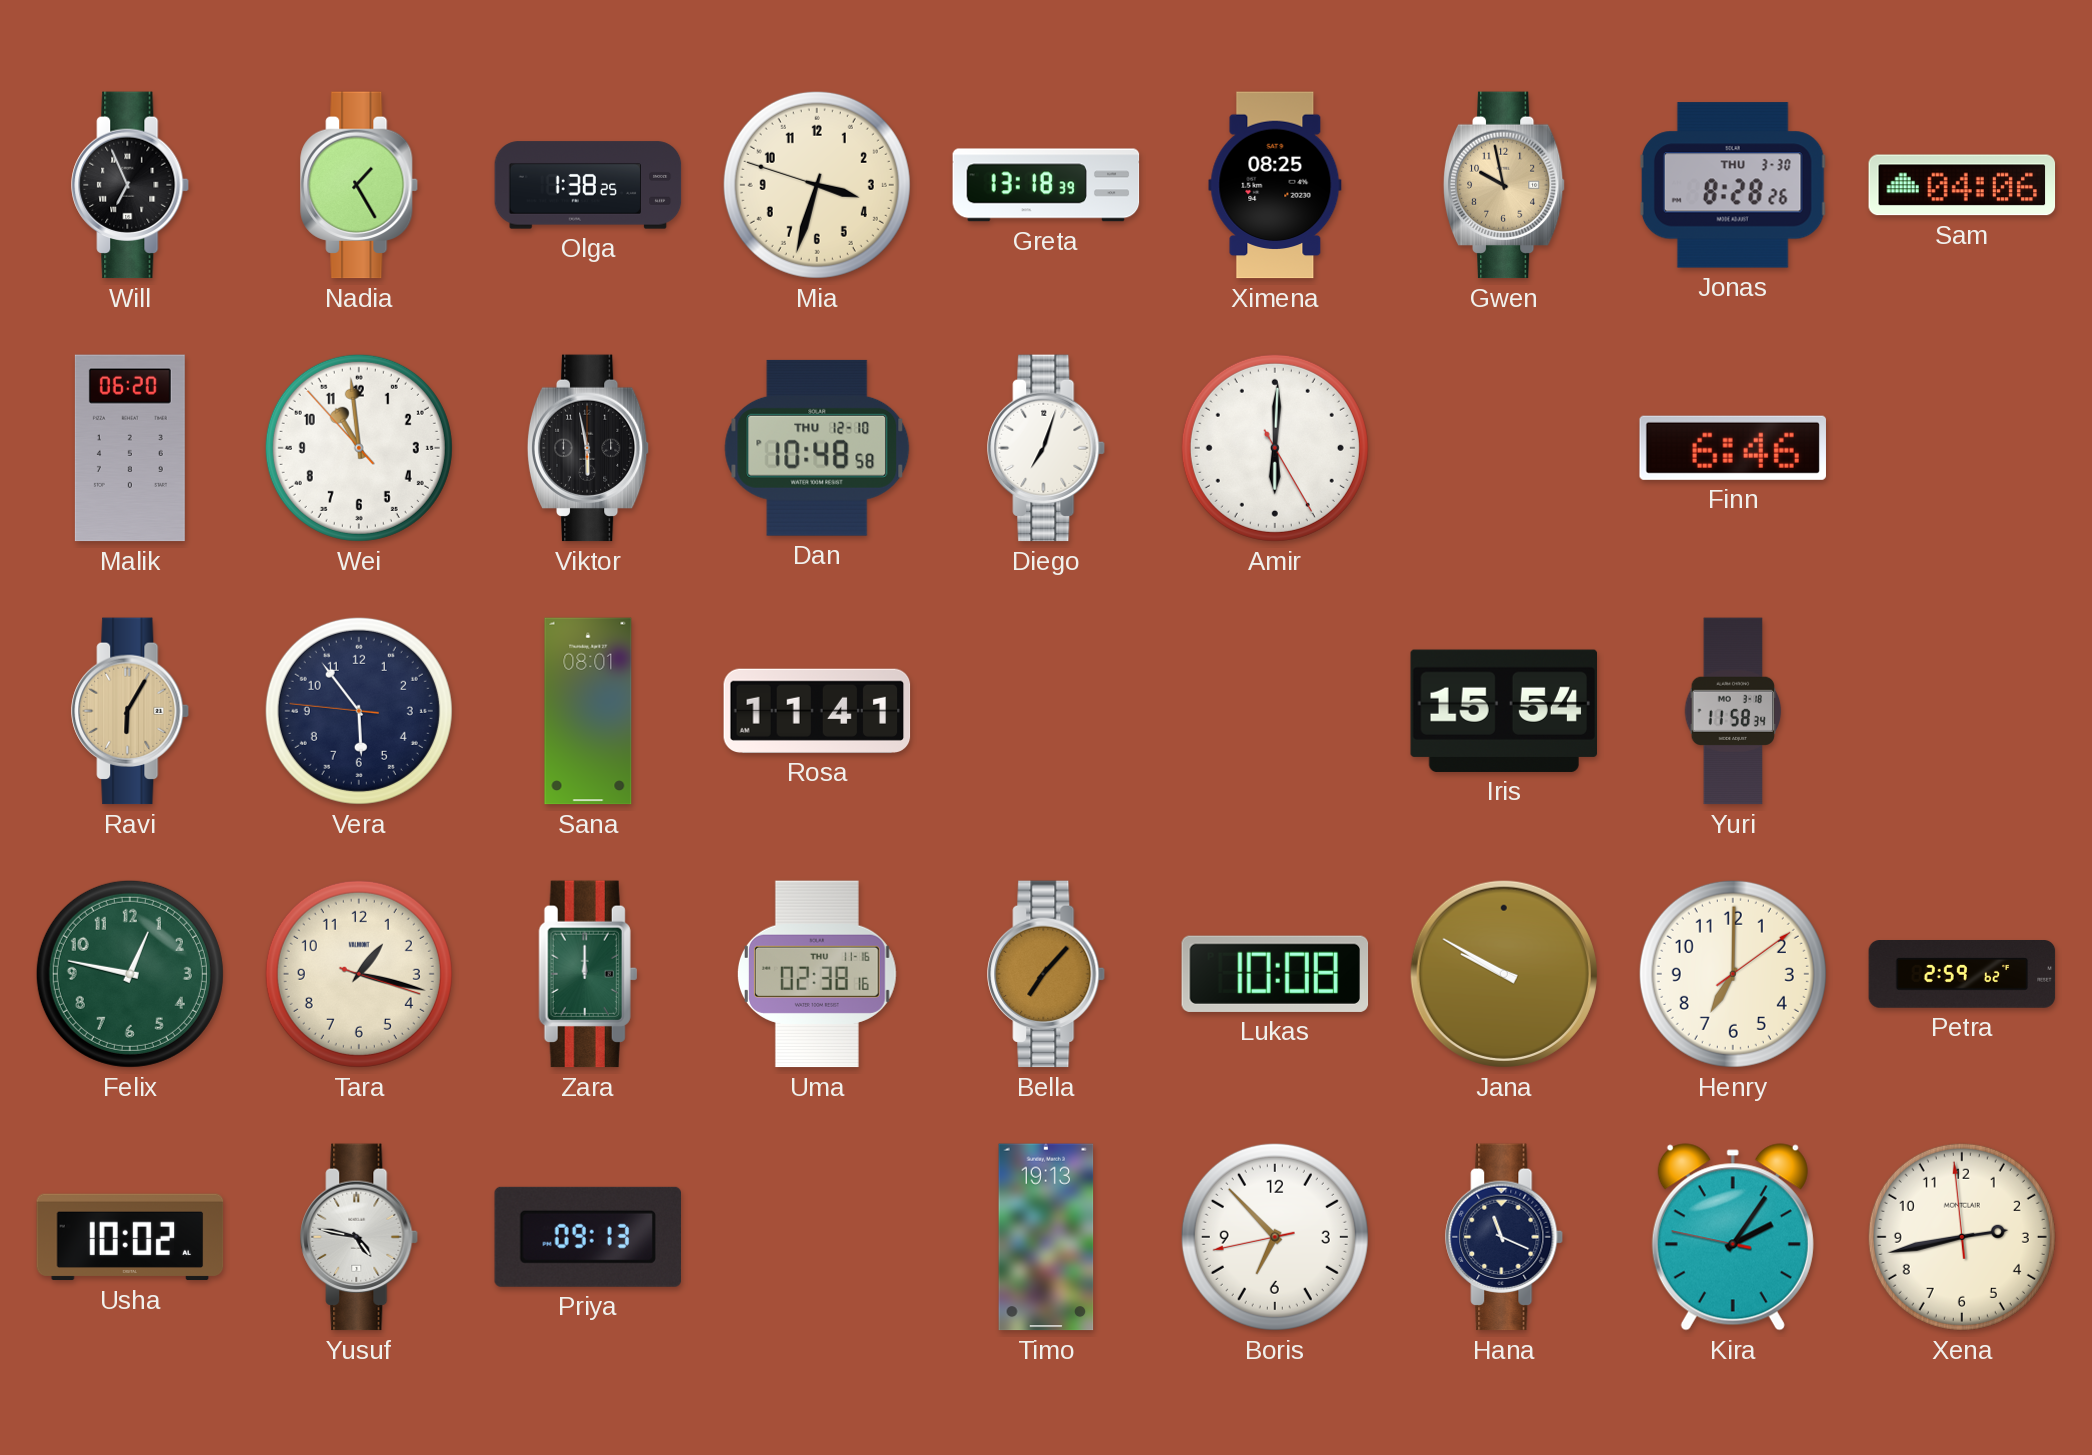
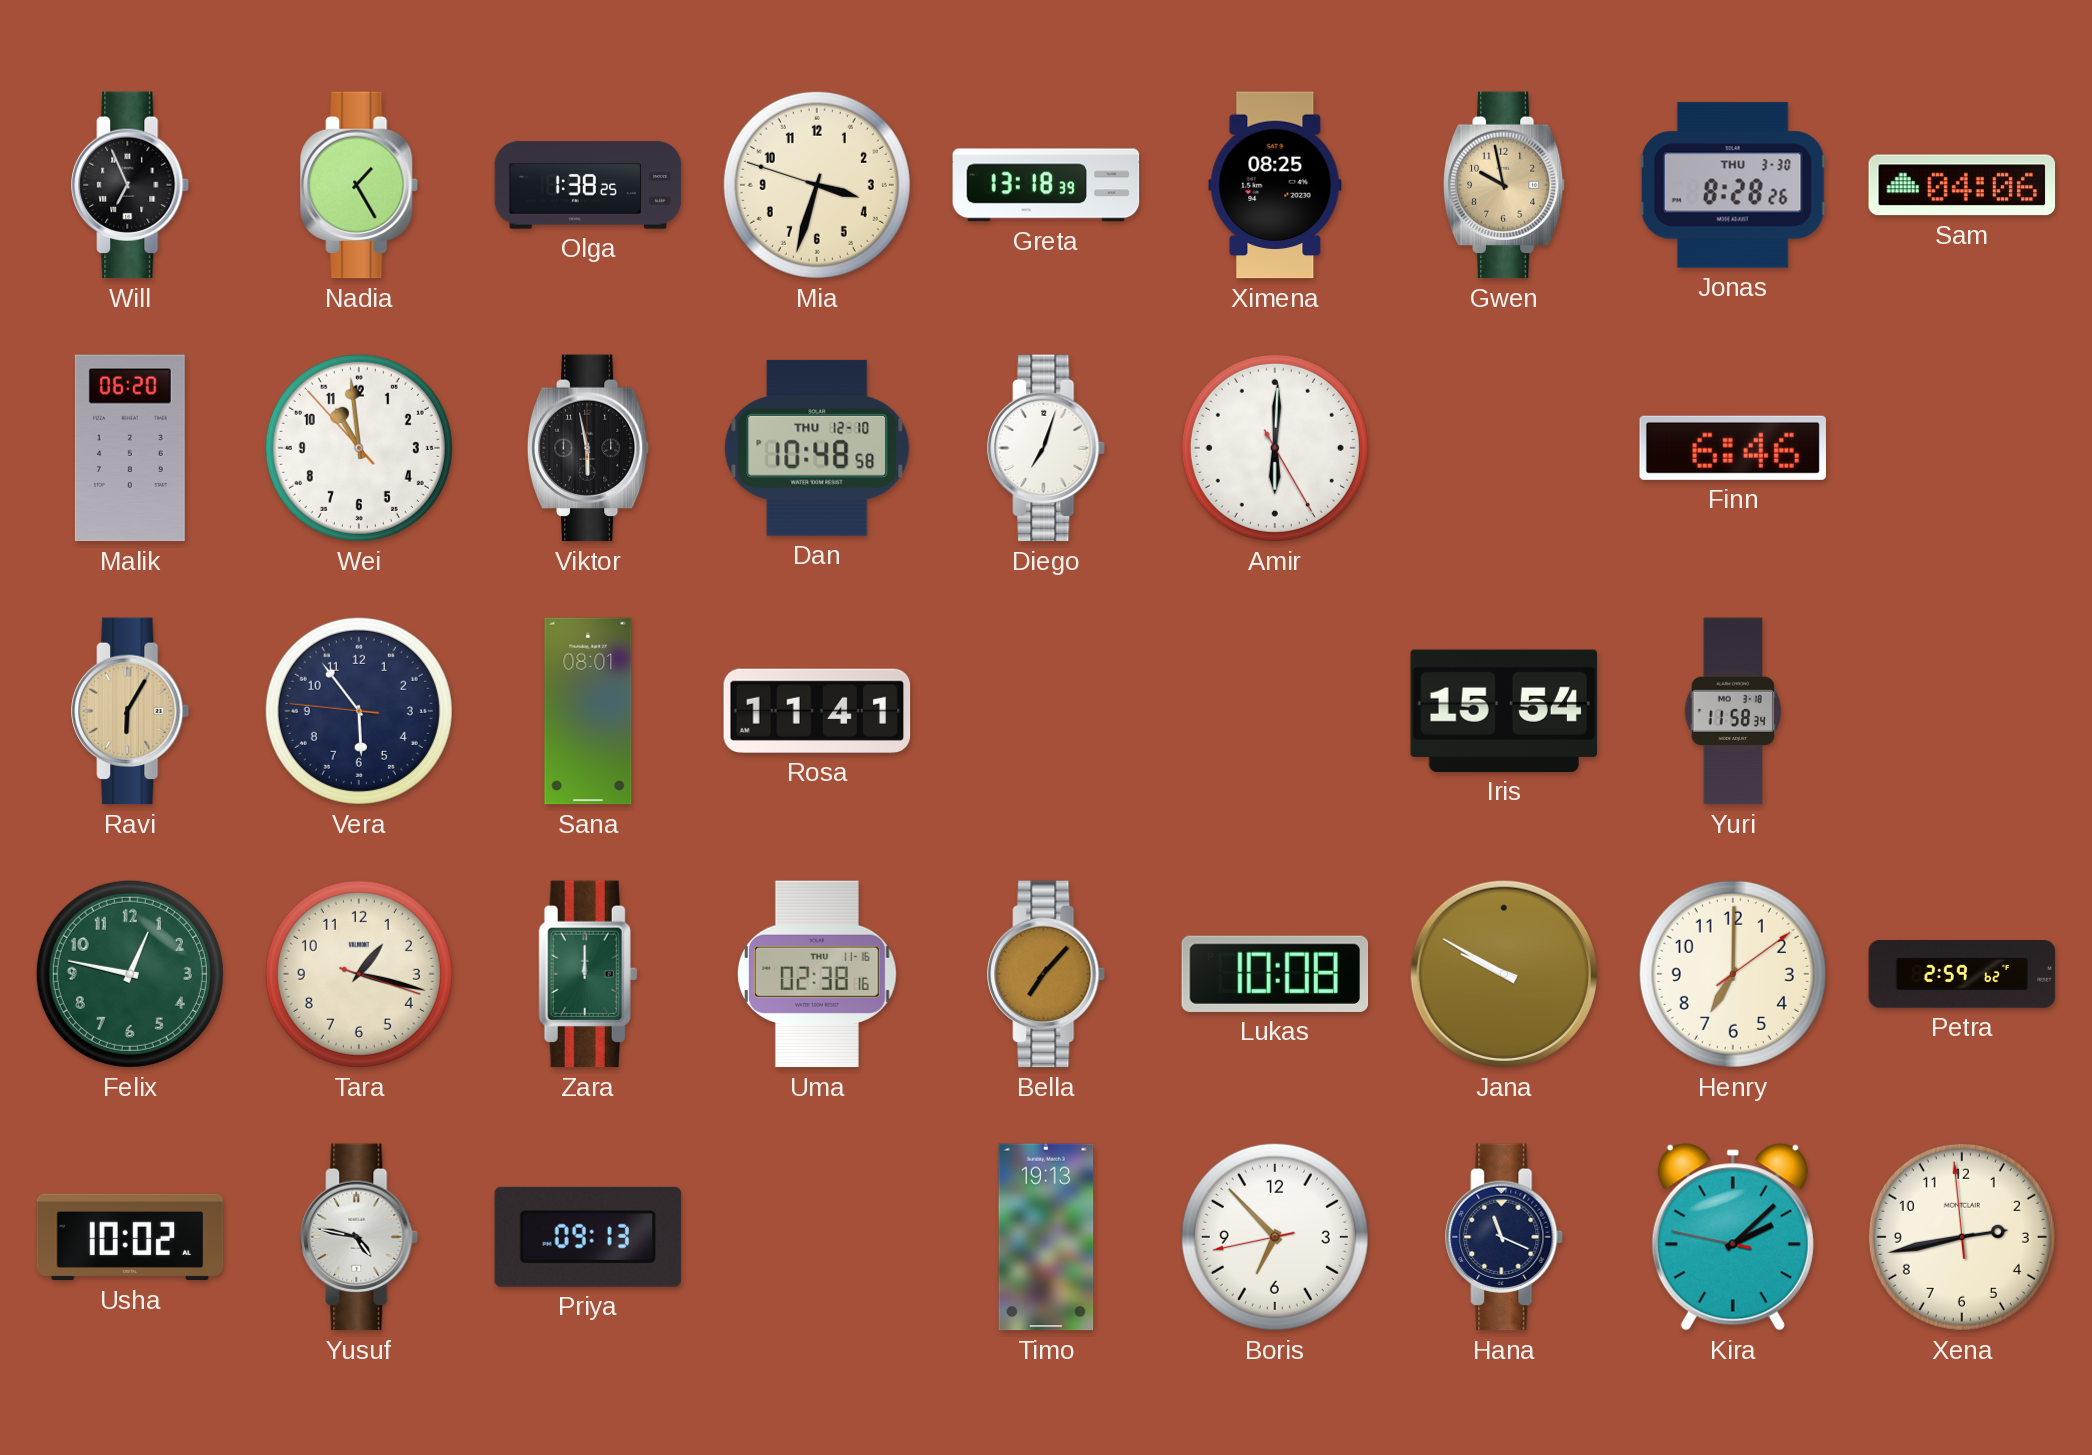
Kira: 2:05 -> 2:07 (1733, 1237)
